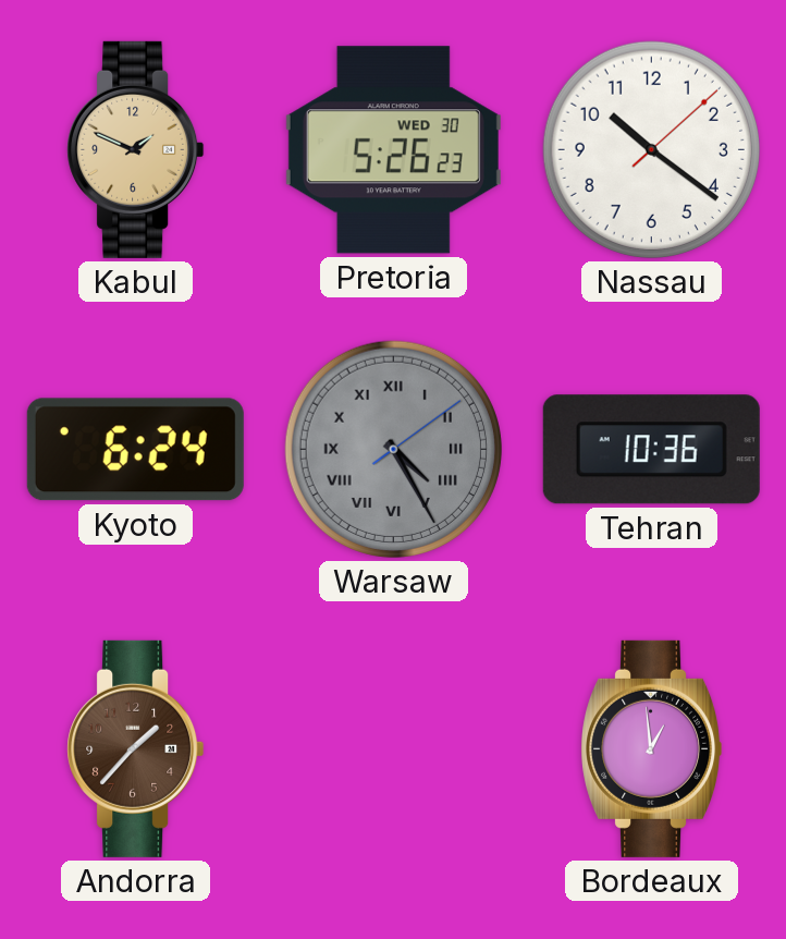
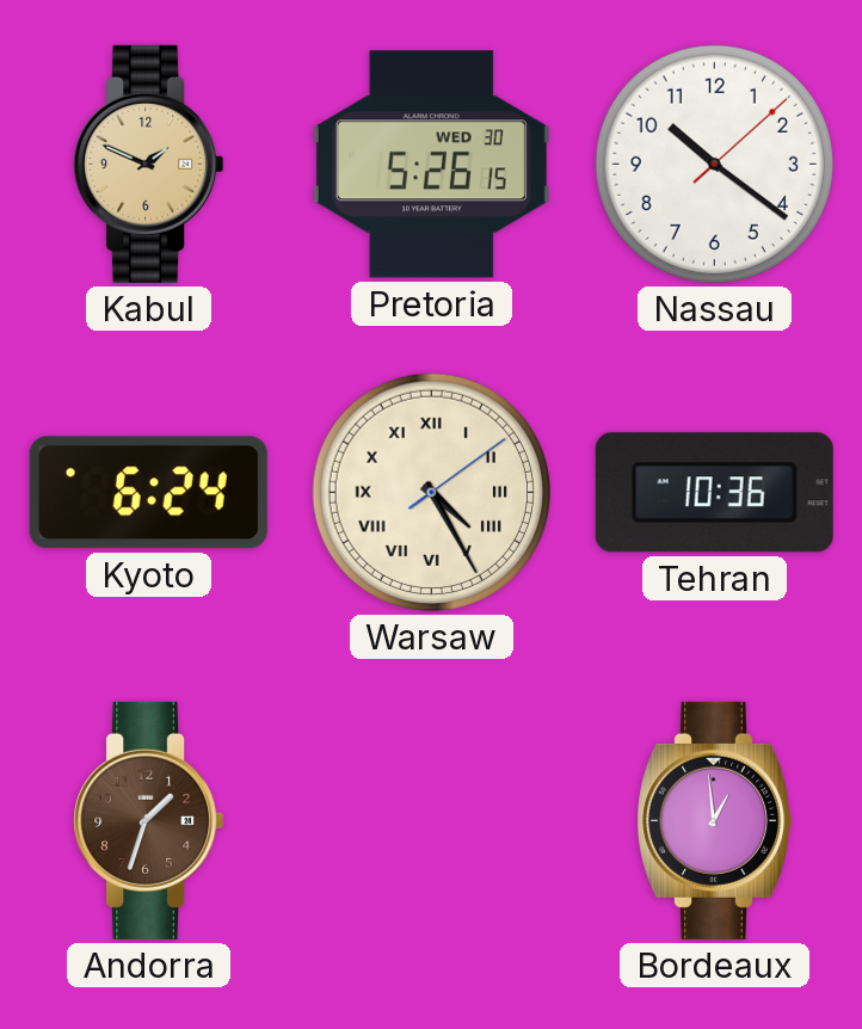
Pretoria: 5:26:23 -> 5:26:15 (431, 165)
Warsaw dial: grey -> cream (431, 492)
Andorra: 1:37 -> 1:33 (149, 820)
